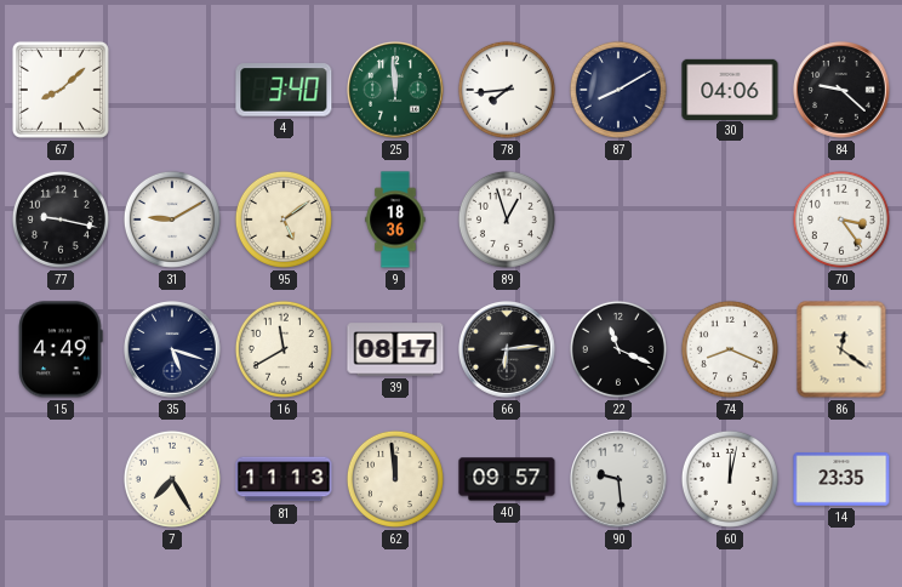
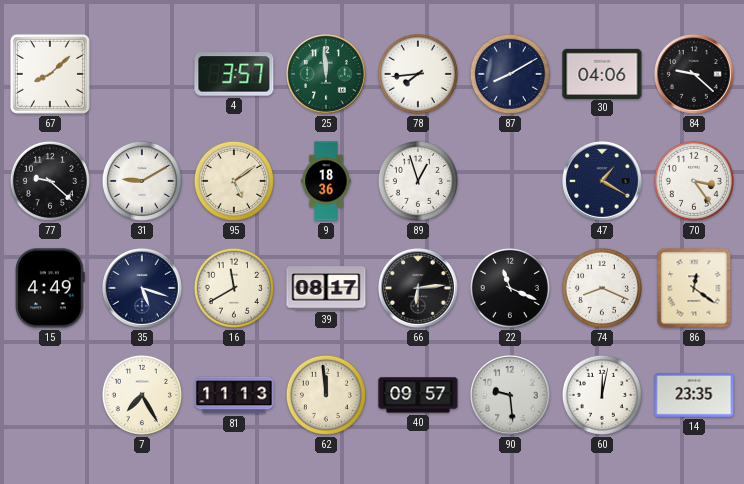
4: 3:40 -> 3:57 (234, 74)
77: 9:17 -> 9:22 (50, 181)
47: none -> 1:20 (603, 182)
